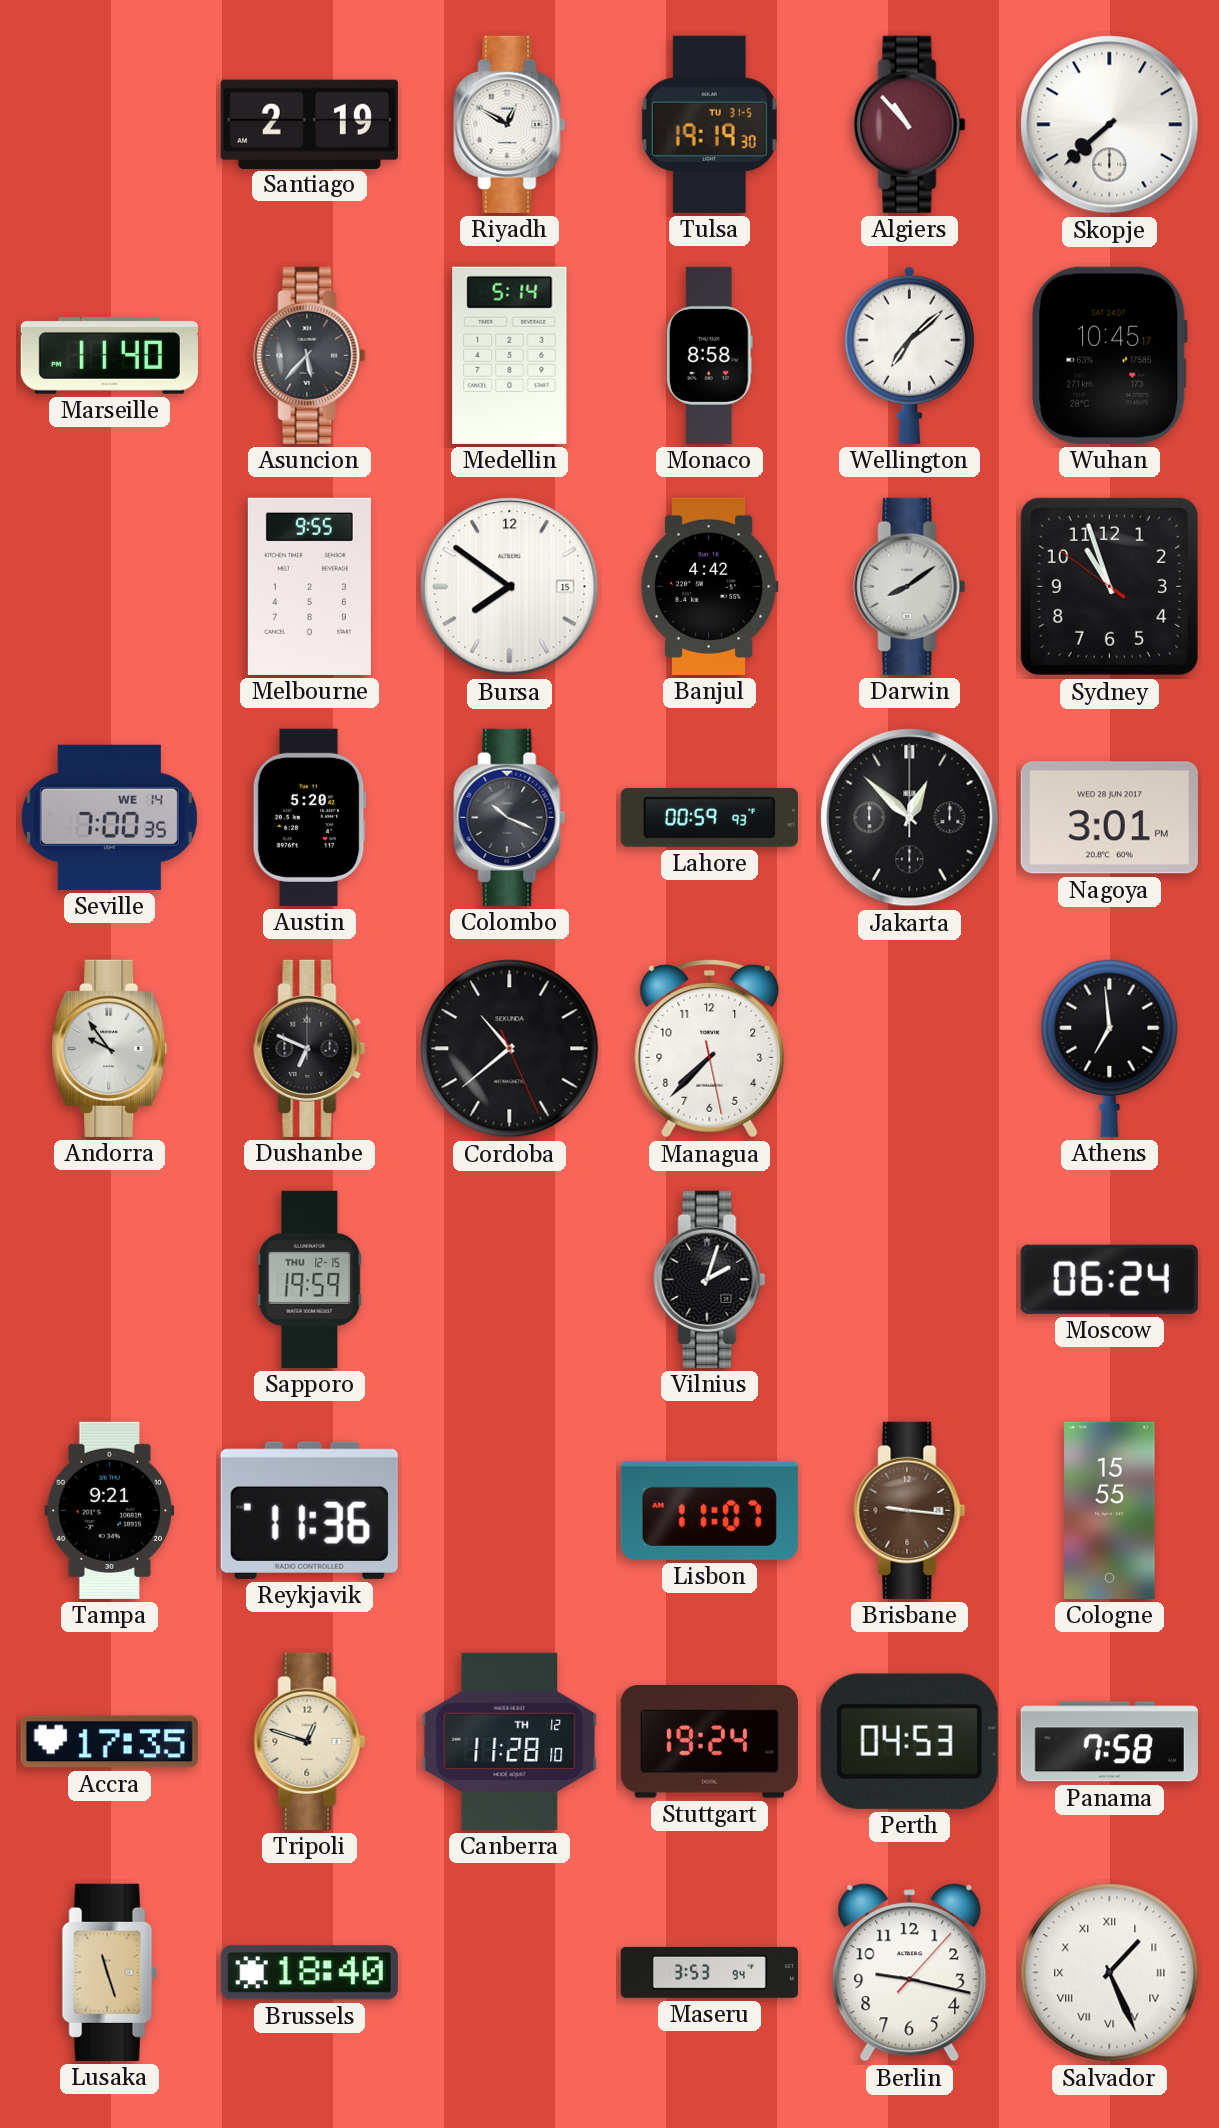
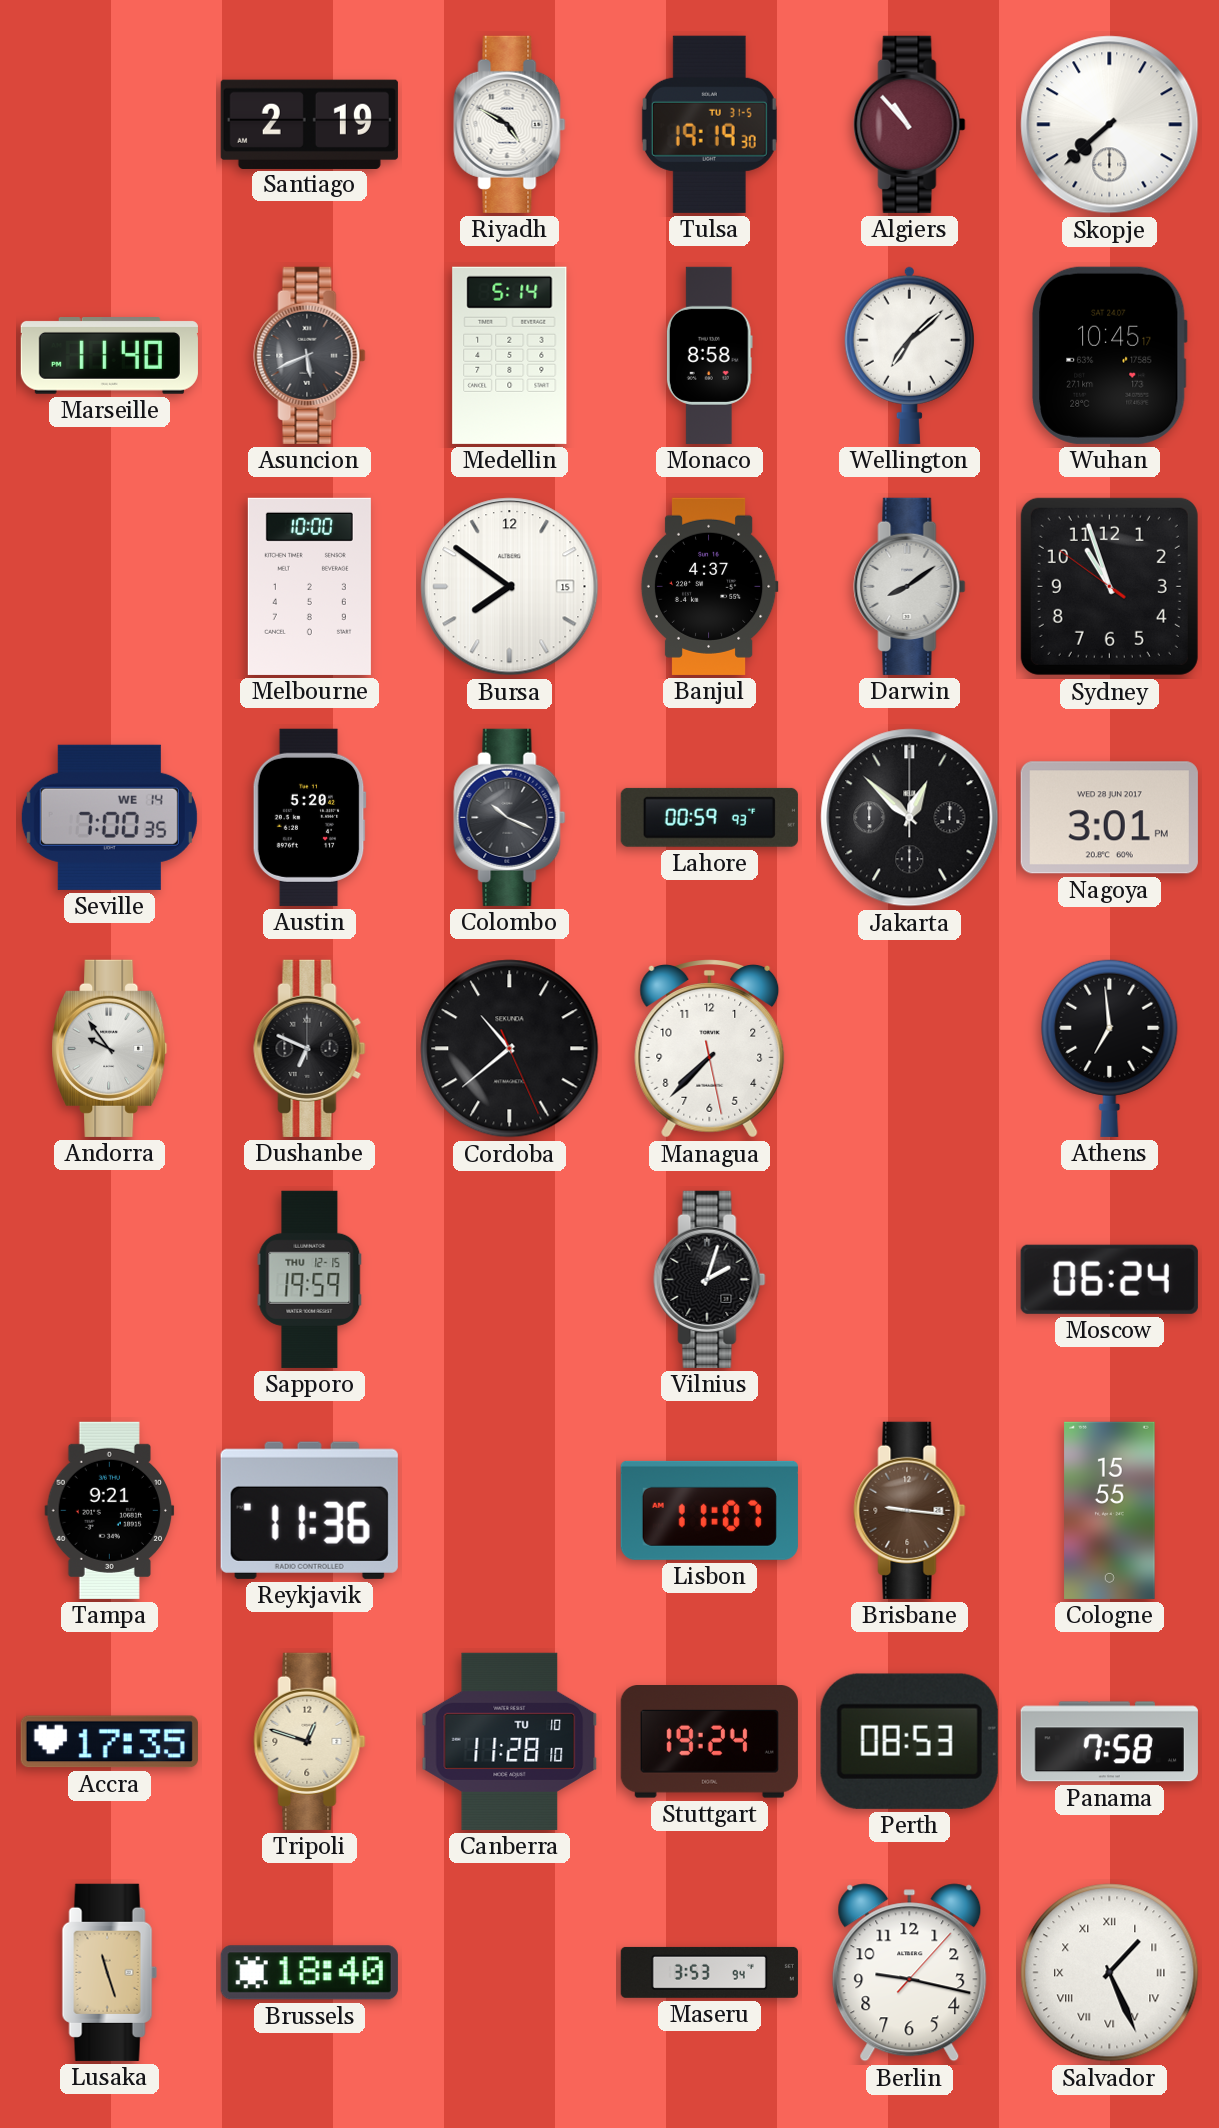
Riyadh: 12:50 -> 4:50 (510, 124)
Asuncion: 5:37 -> 5:41 (310, 355)
Melbourne: 9:55 -> 10:00 (309, 586)
Banjul: 4:42 -> 4:37 (709, 586)
Canberra date: TH 12 -> TU 10 (510, 1741)
Perth: 04:53 -> 08:53 (909, 1741)
